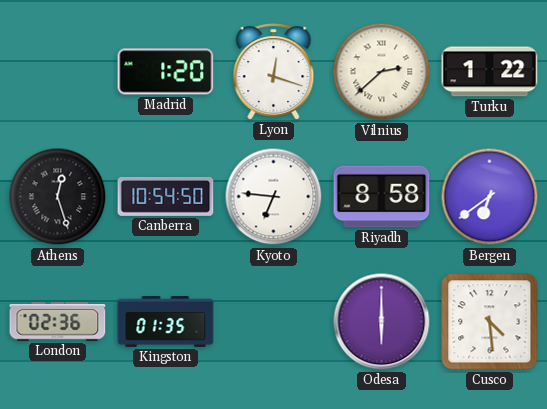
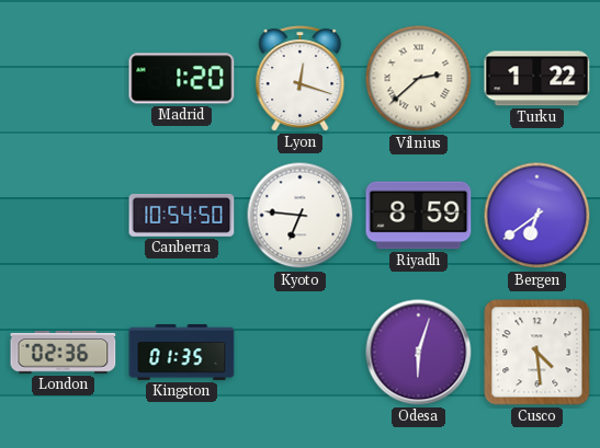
Athens: 12:27 -> none (58, 197)
Riyadh: 8:58 -> 8:59 (419, 216)
Odesa: 6:00 -> 6:03 (419, 353)
